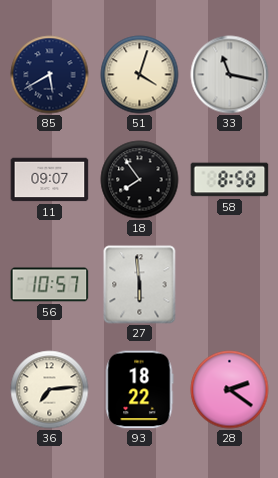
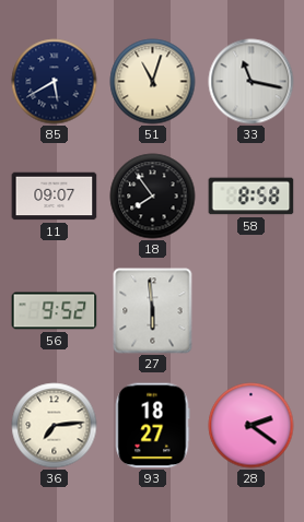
51: 4:03 -> 11:03 (153, 82)
56: 10:57 -> 9:52 (55, 311)
93: 18:22 -> 18:27 (153, 426)
